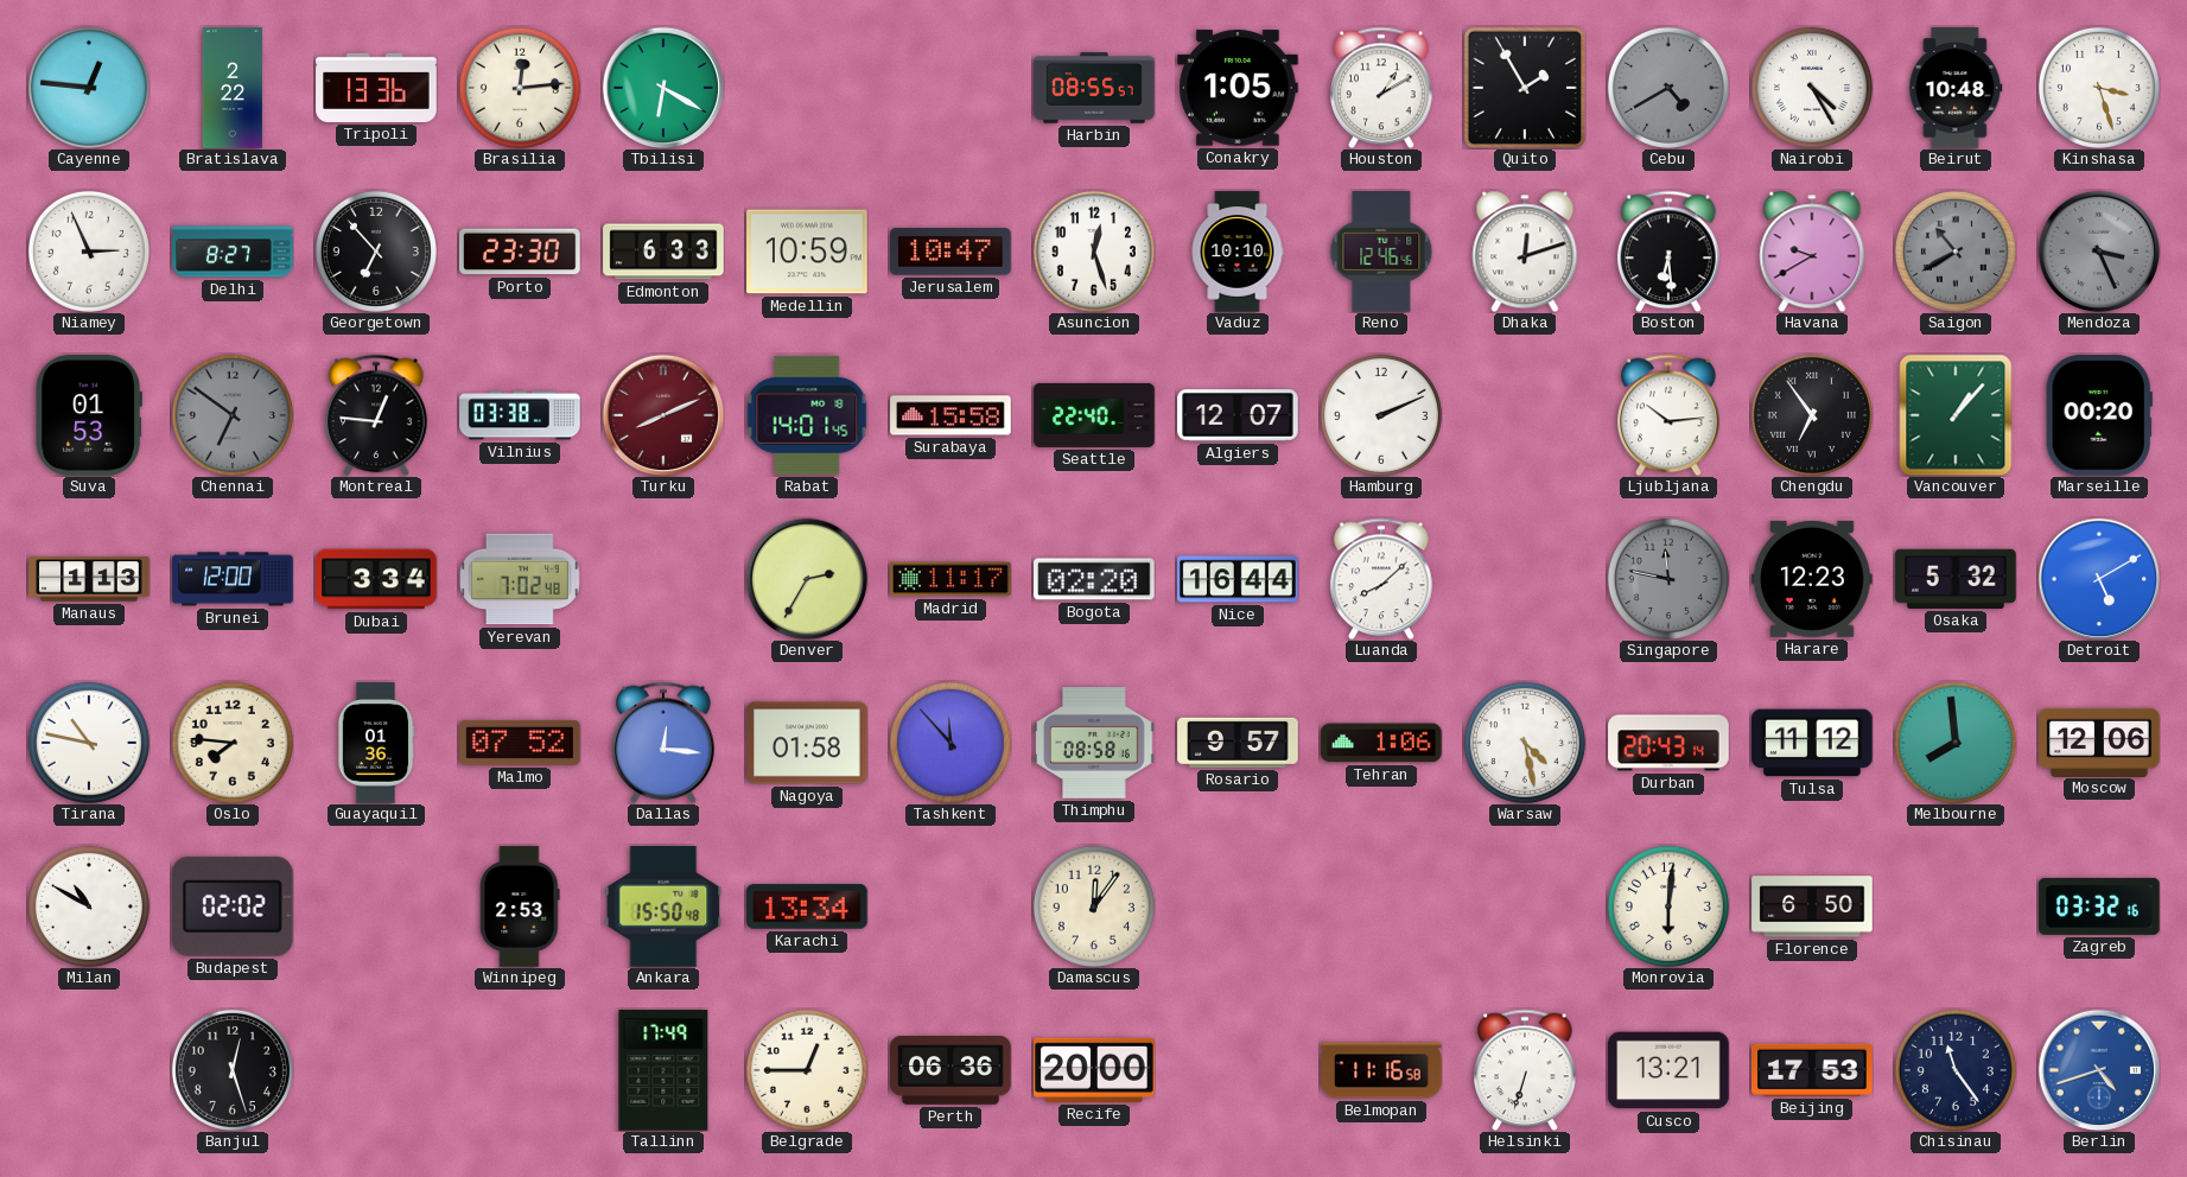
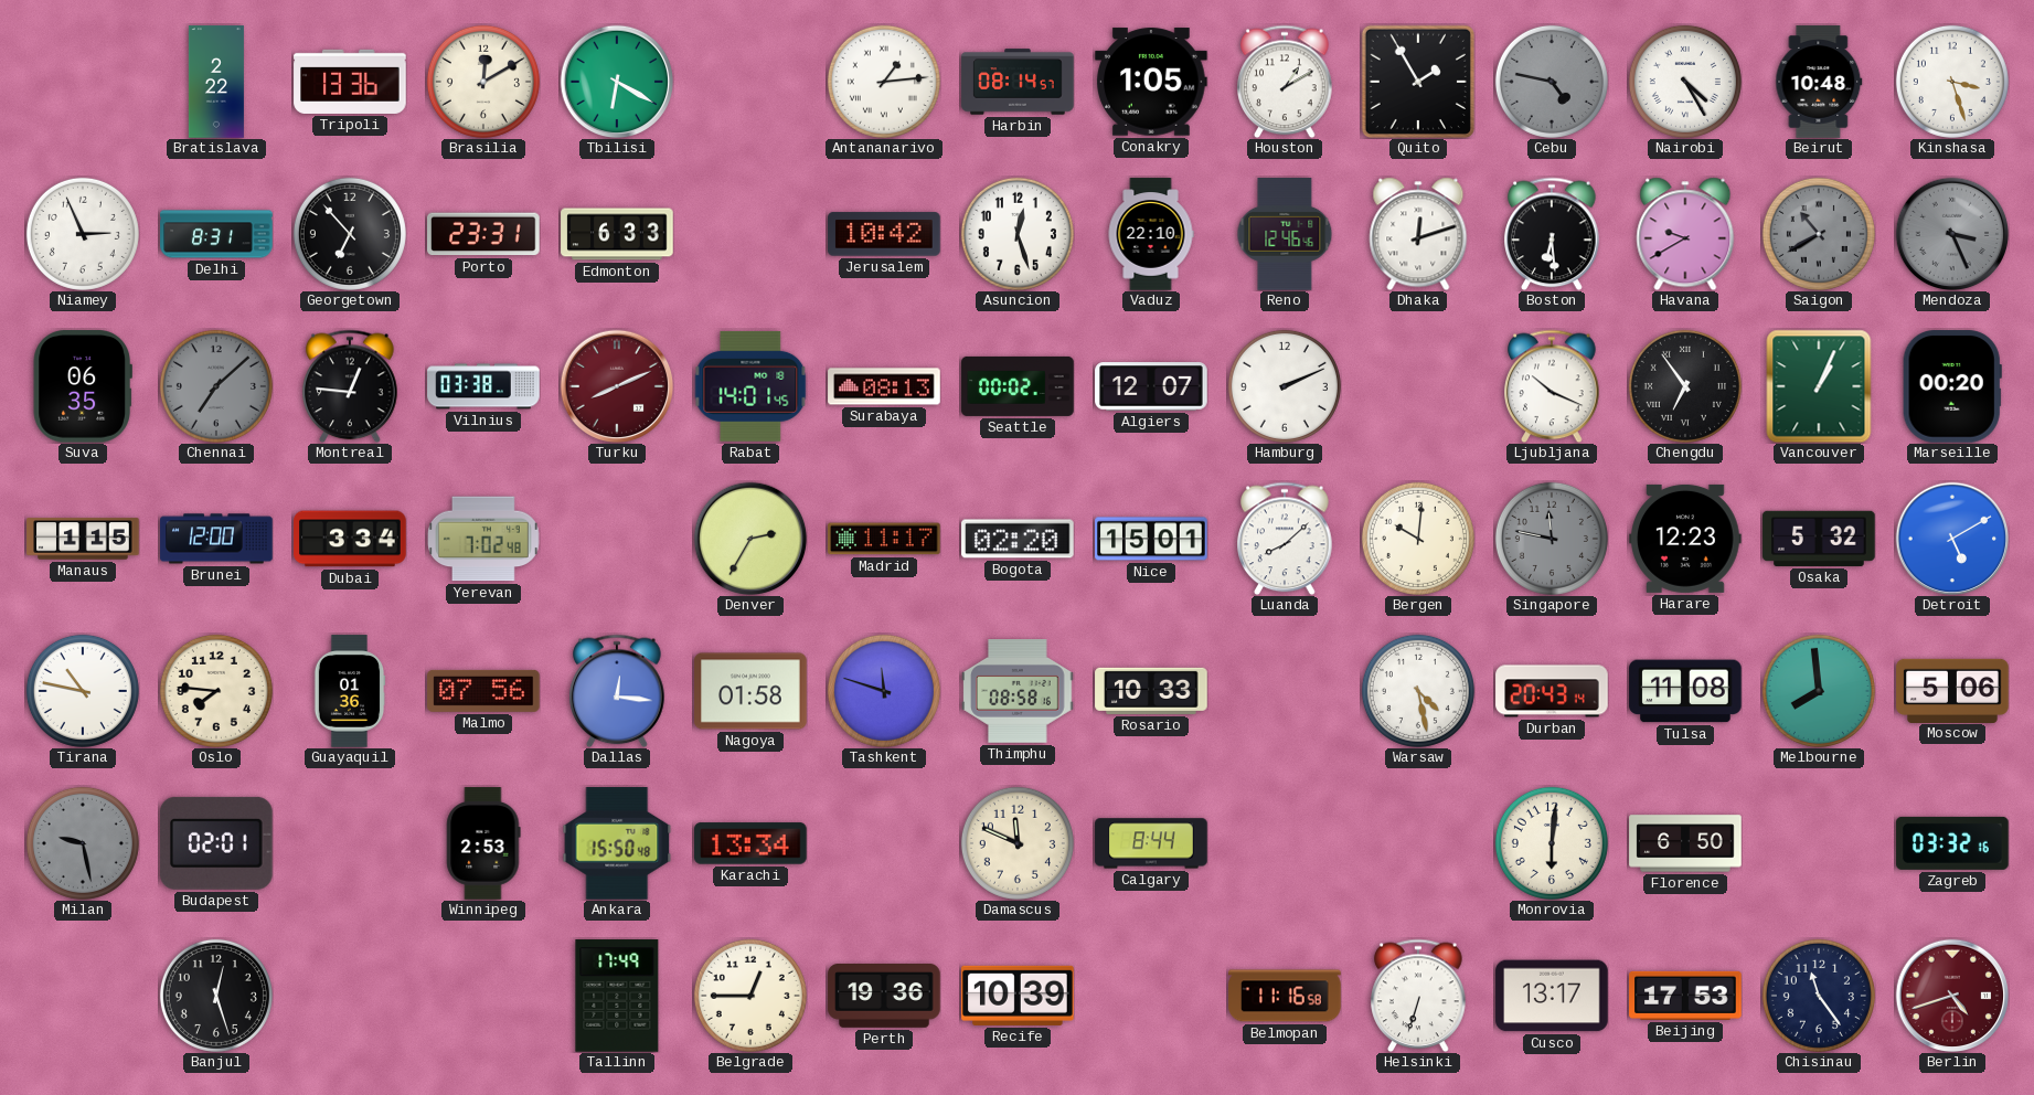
Cayenne: 12:46 -> none (89, 88)
Brasilia: 12:14 -> 12:10 (483, 82)
Antananarivo: none -> 1:14 (884, 82)
Harbin: 08:55 -> 08:14 (1018, 82)
Cebu: 4:40 -> 4:47 (1552, 82)
Delhi: 8:27 -> 8:31 (216, 234)
Porto: 23:30 -> 23:31 (483, 234)
Medellin: 10:59 -> none (807, 252)
Jerusalem: 10:47 -> 10:42 (884, 234)
Vaduz: 10:10 -> 22:10 (1151, 234)
Suva: 01:53 -> 06:35 (83, 387)
Chennai: 6:51 -> 7:08 (216, 386)
Surabaya: 15:58 -> 08:13 (884, 386)
Seattle: 22:40 -> 00:02 (1018, 386)
Ljubljana: 10:14 -> 10:19 (1552, 386)
Vancouver: 1:07 -> 1:04 (1819, 386)
Manaus: 1:13 -> 1:15 (83, 539)
Nice: 16:44 -> 15:01 (1151, 539)
Bergen: none -> 10:01 (1418, 539)
Malmo: 07:52 -> 07:56 (483, 691)
Tashkent: 11:53 -> 11:48 (884, 691)
Rosario: 9:57 -> 10:33 (1151, 691)
Tehran: 1:06 -> none (1381, 743)
Tulsa: 11:12 -> 11:08 (1685, 691)
Moscow: 12:06 -> 5:06 (1952, 690)
Milan: 10:50 -> 9:28 (83, 843)
Milan dial: white -> grey (83, 843)
Budapest: 02:02 -> 02:01 (216, 843)
Damascus: 12:06 -> 11:49 (1018, 843)
Calgary: none -> 8:44 (1151, 843)
Perth: 06:36 -> 19:36 (884, 997)
Recife: 20:00 -> 10:39 (1018, 996)
Cusco: 13:21 -> 13:17 (1552, 996)
Berlin dial: blue -> burgundy (1952, 996)
